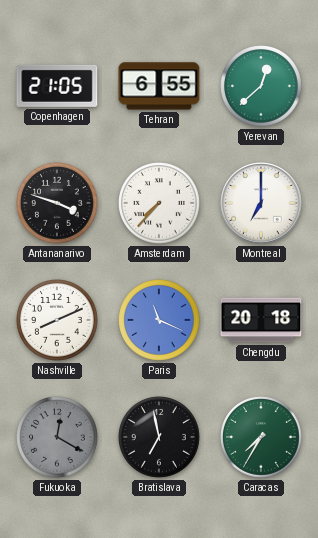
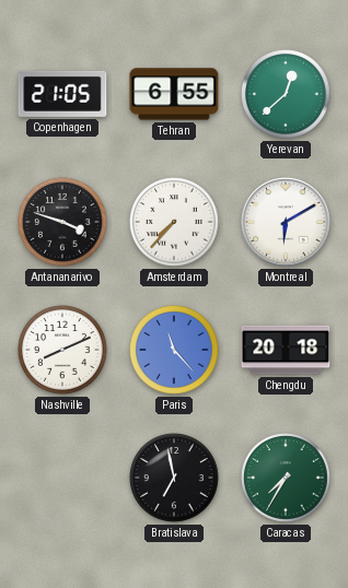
Montreal: 7:00 -> 6:10 (286, 222)
Paris: 11:19 -> 11:23 (175, 351)
Fukuoka: 12:20 -> none (58, 438)
